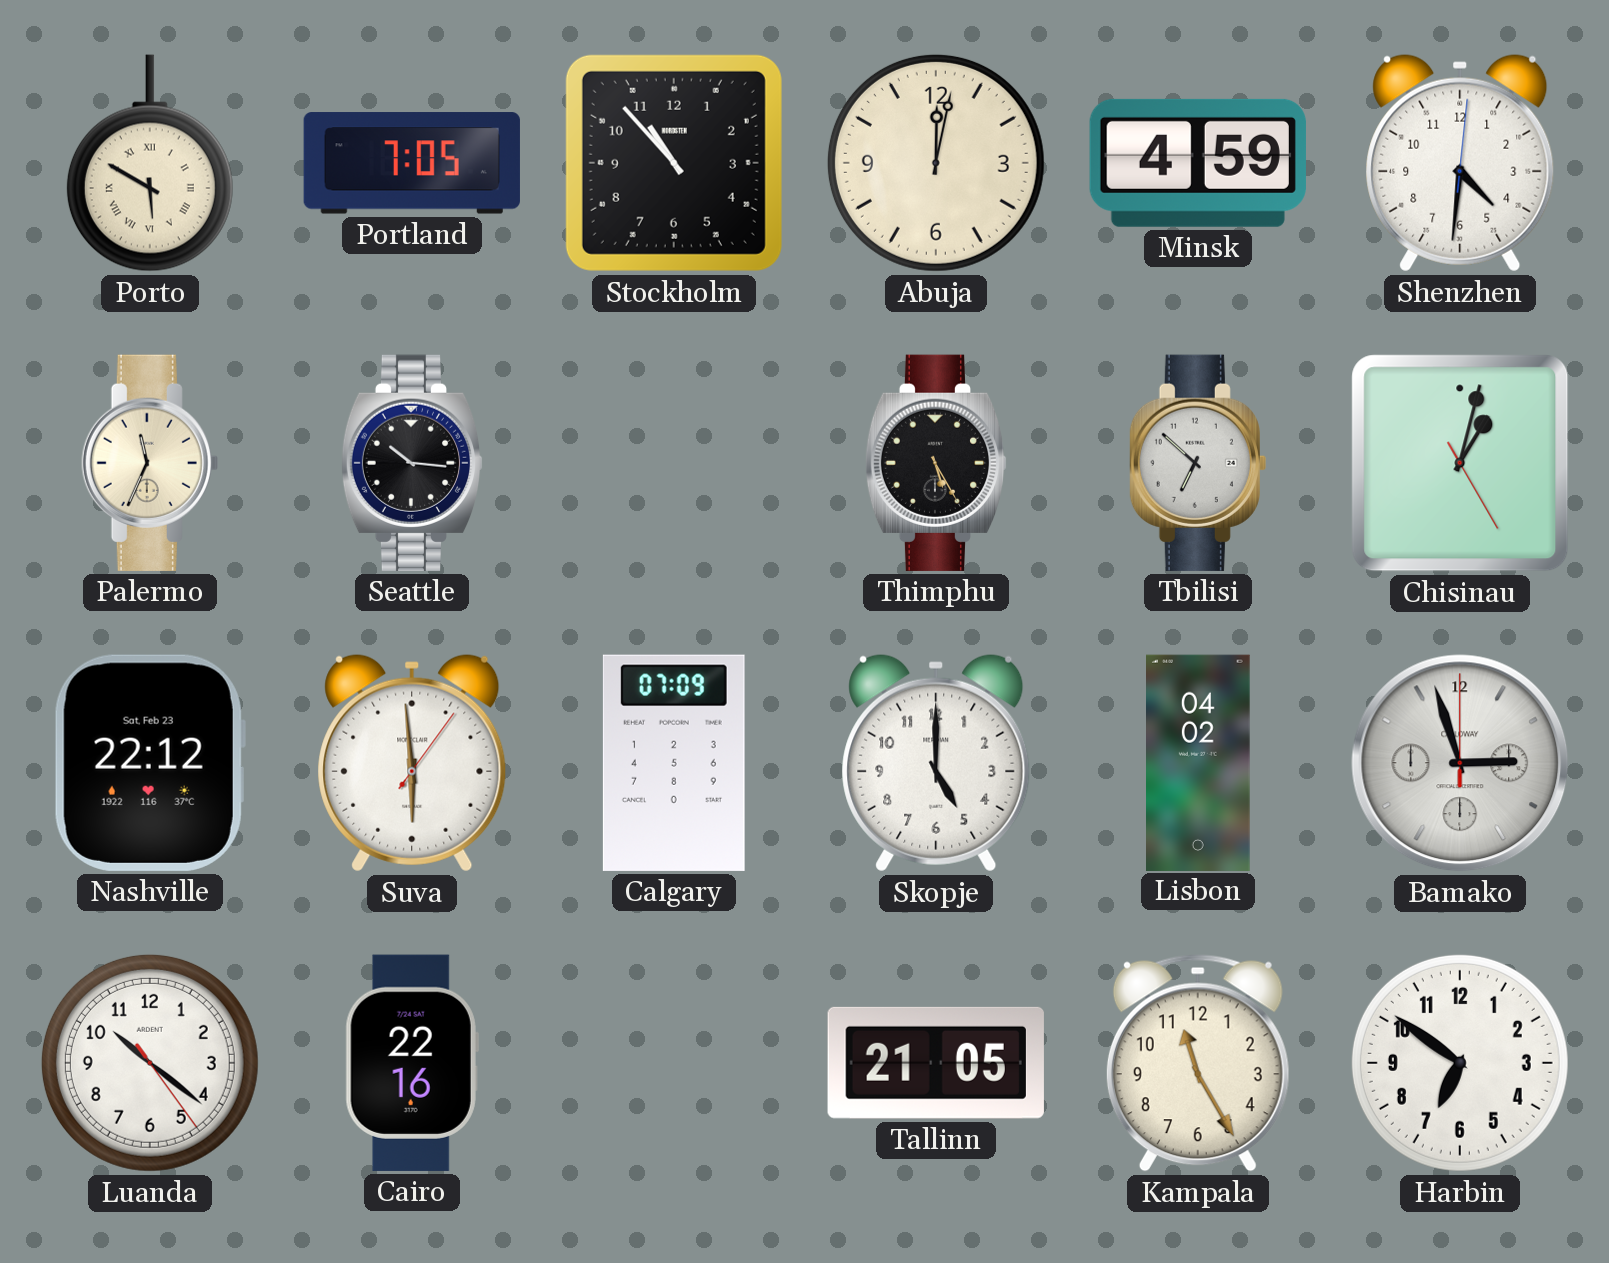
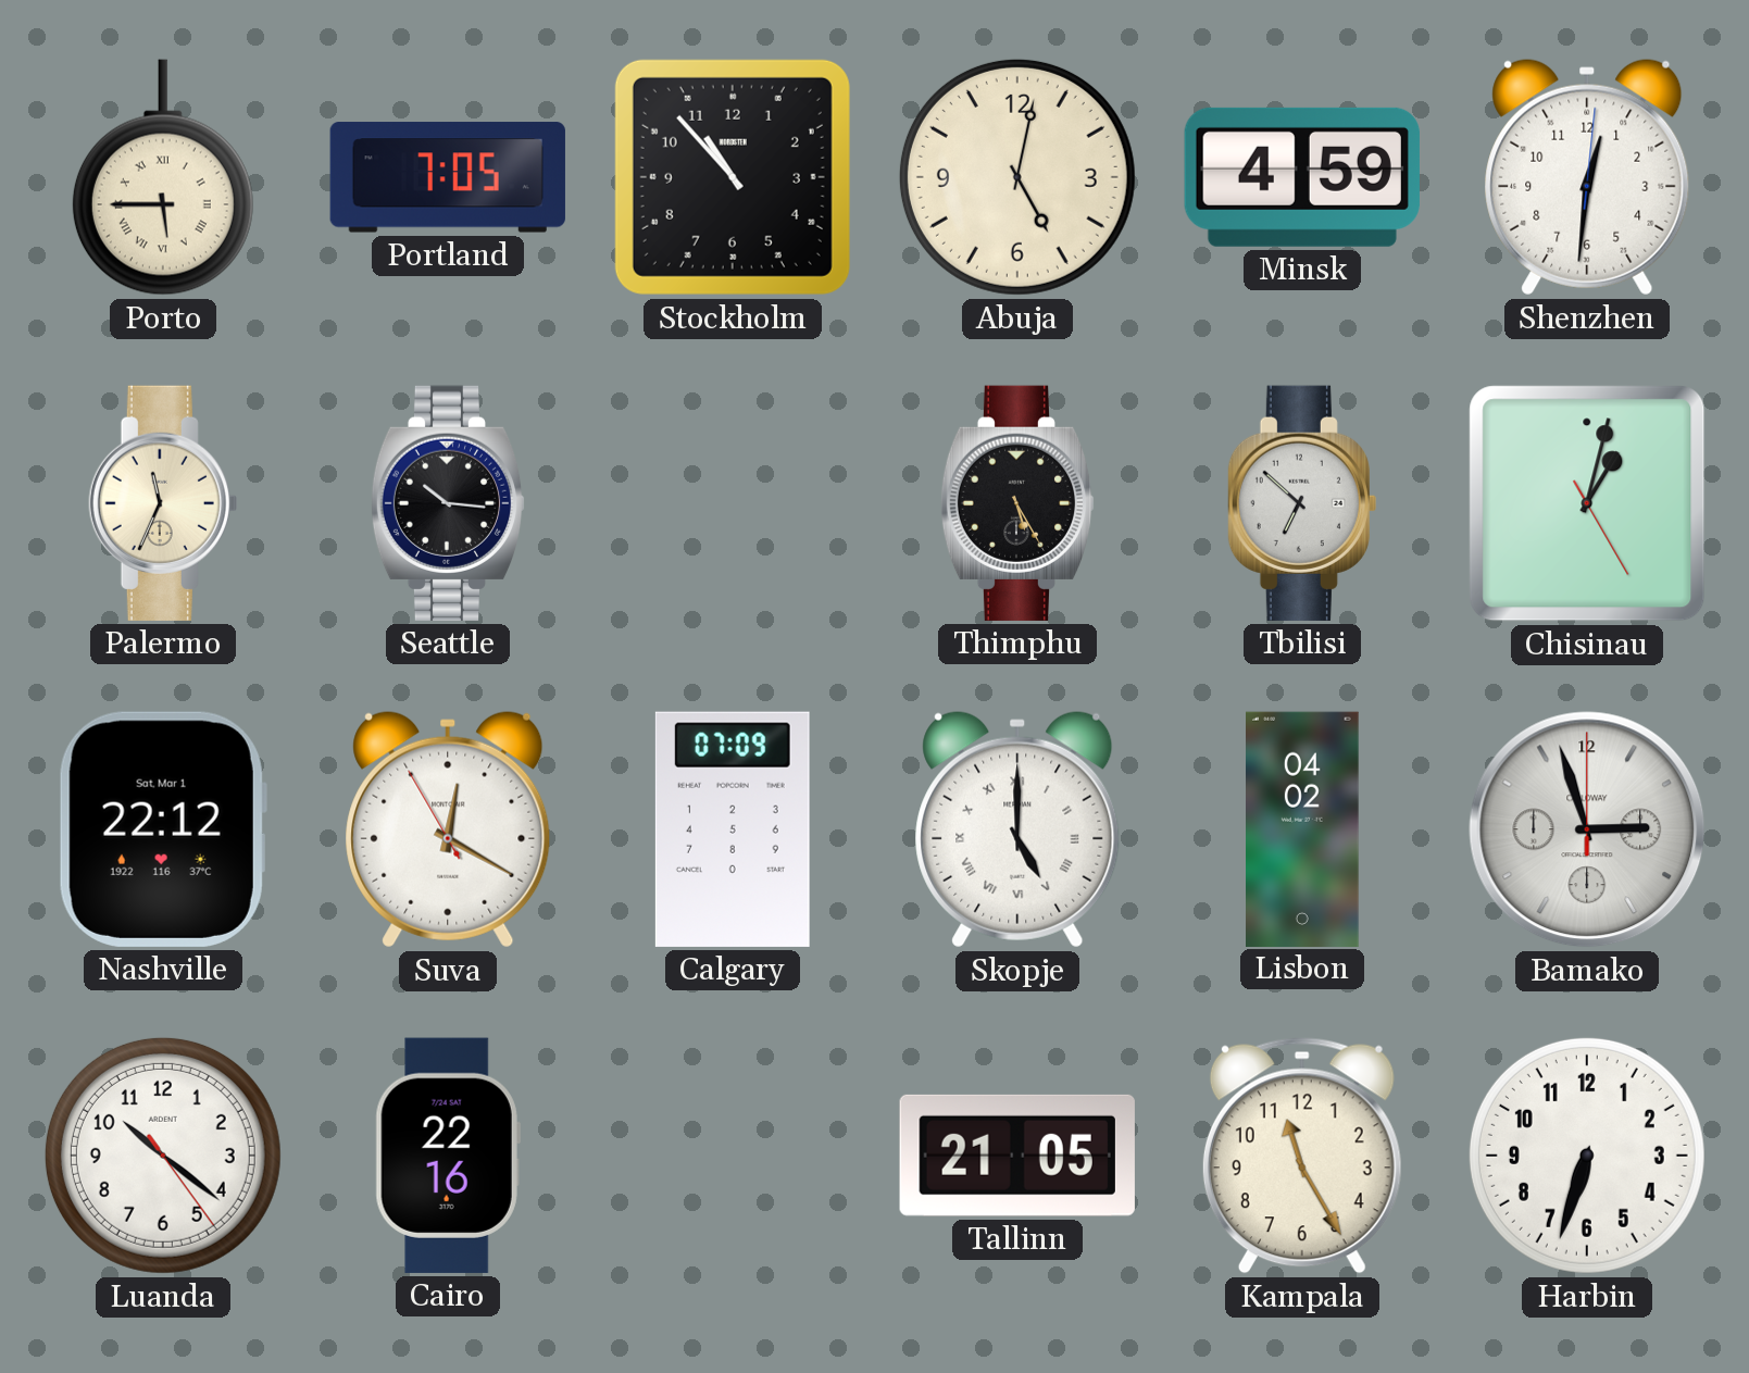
Porto: 5:50 -> 5:45 (163, 177)
Abuja: 12:02 -> 5:02 (1017, 177)
Shenzhen: 4:31 -> 12:31 (1587, 177)
Nashville date: Sat, Feb 23 -> Sat, Mar 1 (163, 829)
Suva: 5:59 -> 12:19 (448, 829)
Skopje numerals: Arabic -> Roman (1017, 829)
Harbin: 6:51 -> 6:33 (1587, 1156)
